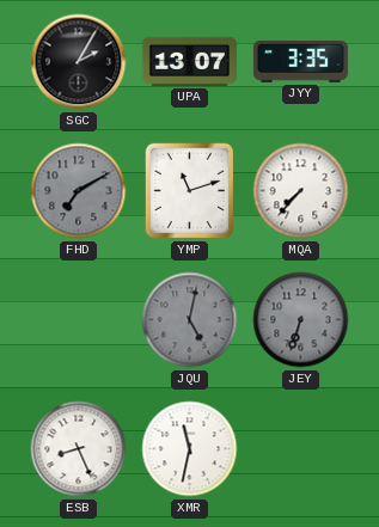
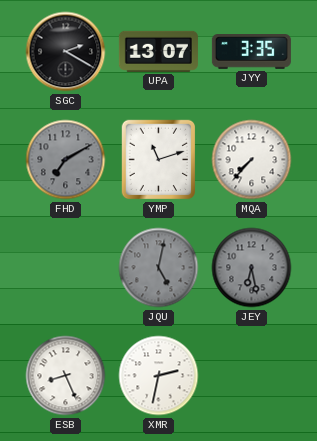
SGC: 2:05 -> 2:20 (66, 52)
JEY: 6:33 -> 6:28 (252, 268)
XMR: 11:32 -> 2:32 (159, 376)
